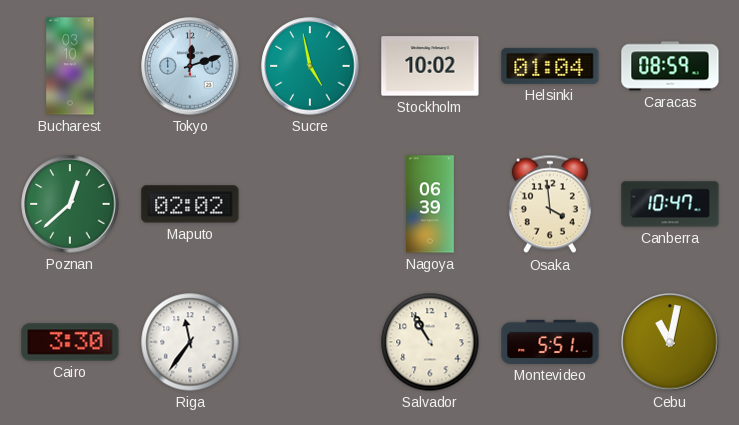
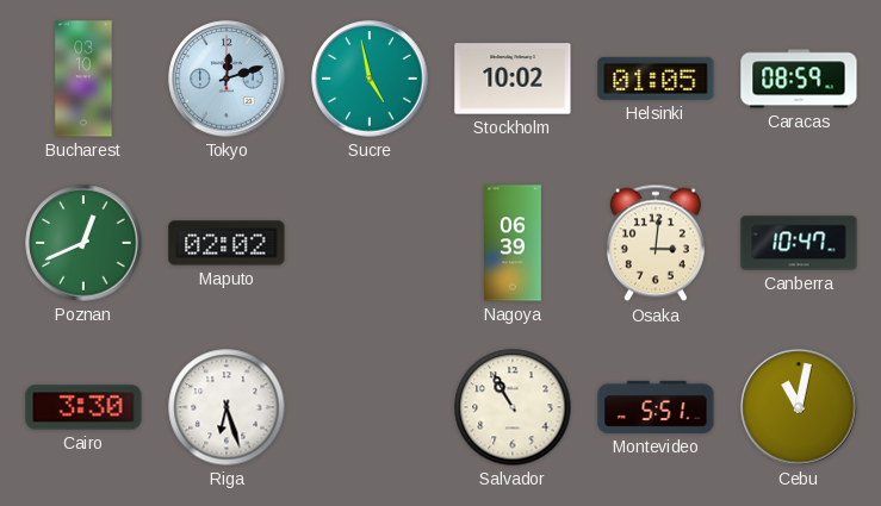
Helsinki: 01:04 -> 01:05 (656, 79)
Poznan: 12:38 -> 12:41 (83, 243)
Osaka: 3:59 -> 3:01 (656, 243)
Riga: 11:36 -> 6:27 (227, 407)
